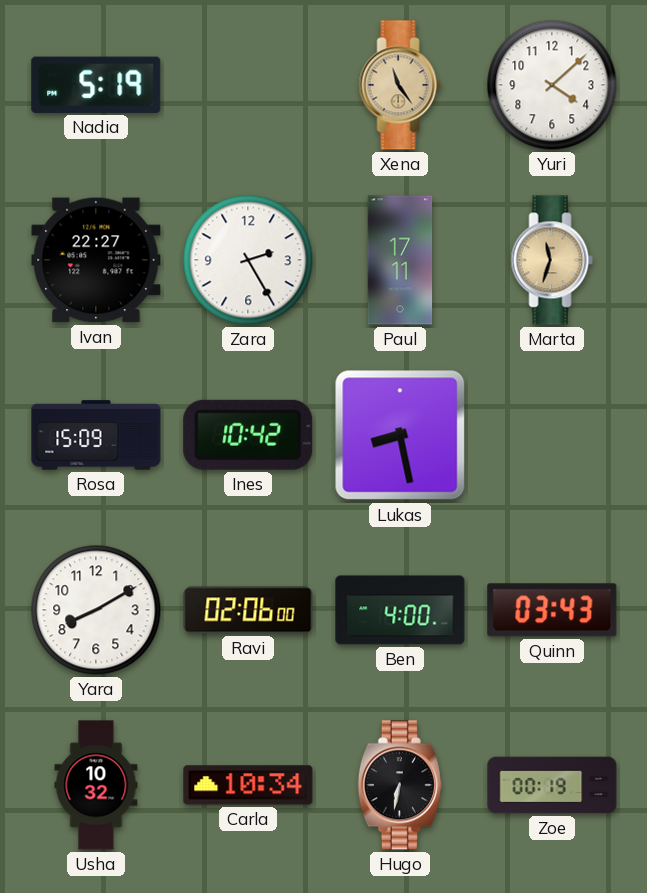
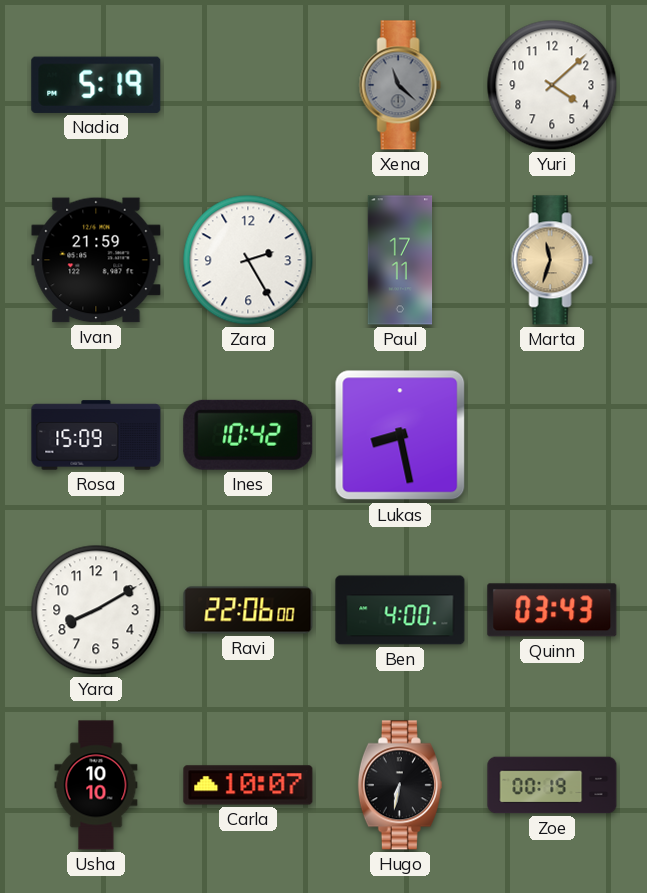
Xena: 11:24 -> 11:22 (400, 85)
Xena dial: champagne -> grey (400, 85)
Ivan: 22:27 -> 21:59 (96, 260)
Ravi: 02:06 -> 22:06 (248, 610)
Usha: 10:32 -> 10:10 (96, 785)
Carla: 10:34 -> 10:07 (248, 785)
